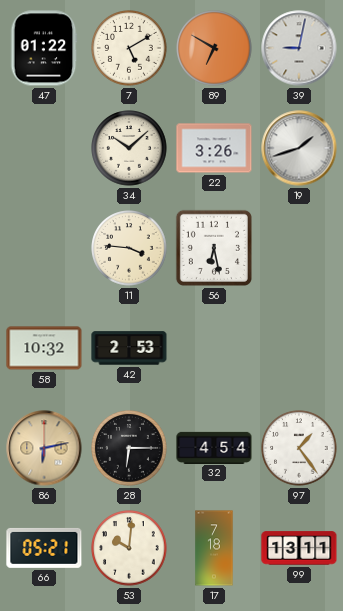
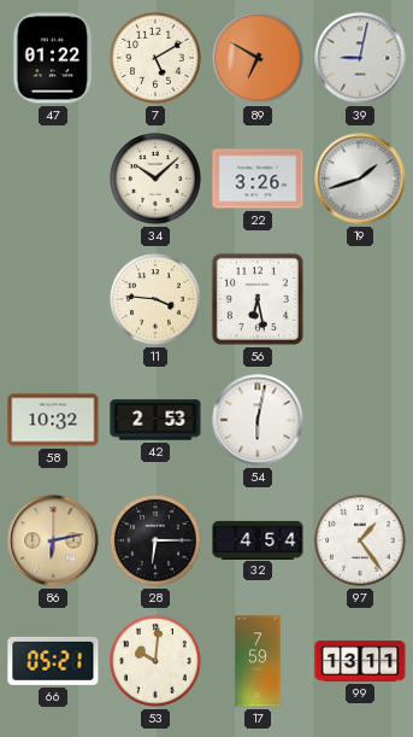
54: none -> 6:02 (258, 420)
17: 7:18 -> 7:59 (258, 661)
